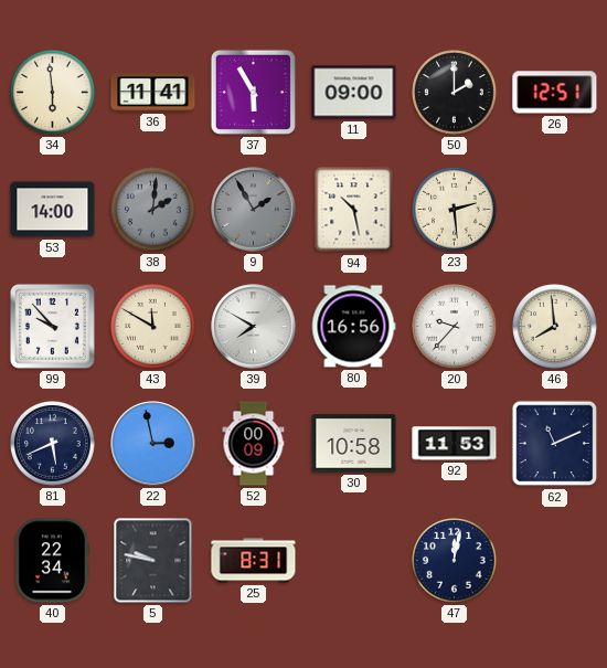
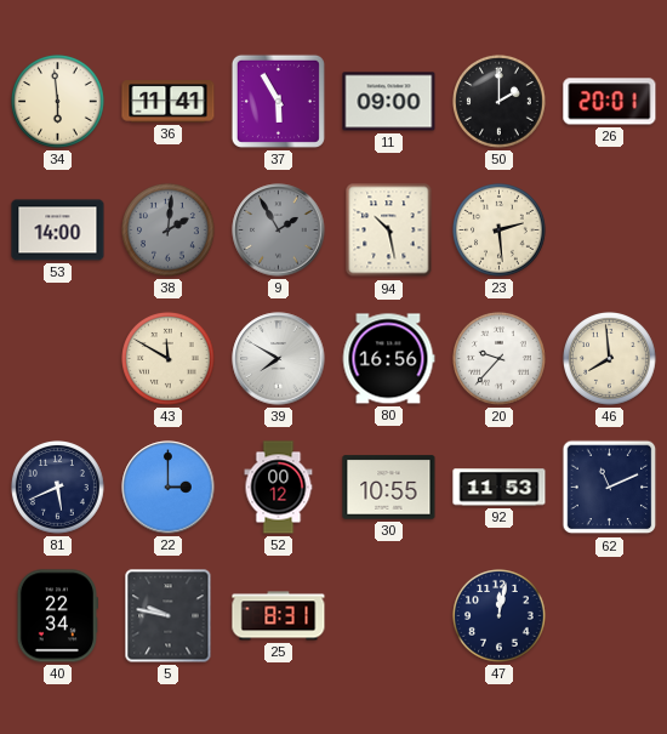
26: 12:51 -> 20:01 (610, 102)
99: 9:53 -> none (52, 326)
22: 2:58 -> 3:00 (169, 488)
52: 00:09 -> 00:12 (279, 488)
30: 10:58 -> 10:55 (389, 488)
